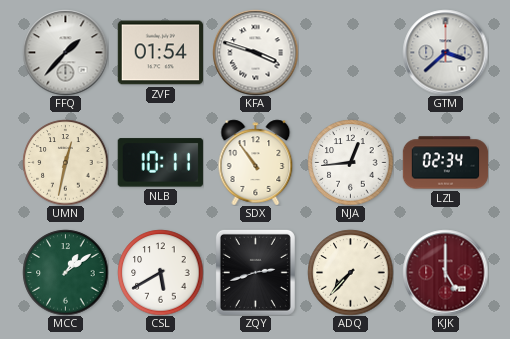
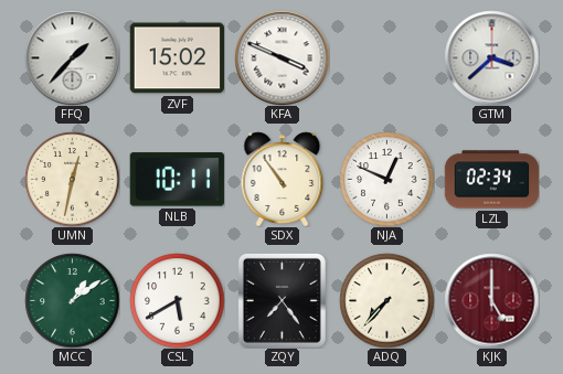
ZVF: 01:54 -> 15:02 (177, 58)
KFA: 3:48 -> 3:49 (281, 57)
NJA: 12:44 -> 12:49 (386, 179)
ZQY: 2:42 -> 7:24 (281, 300)
